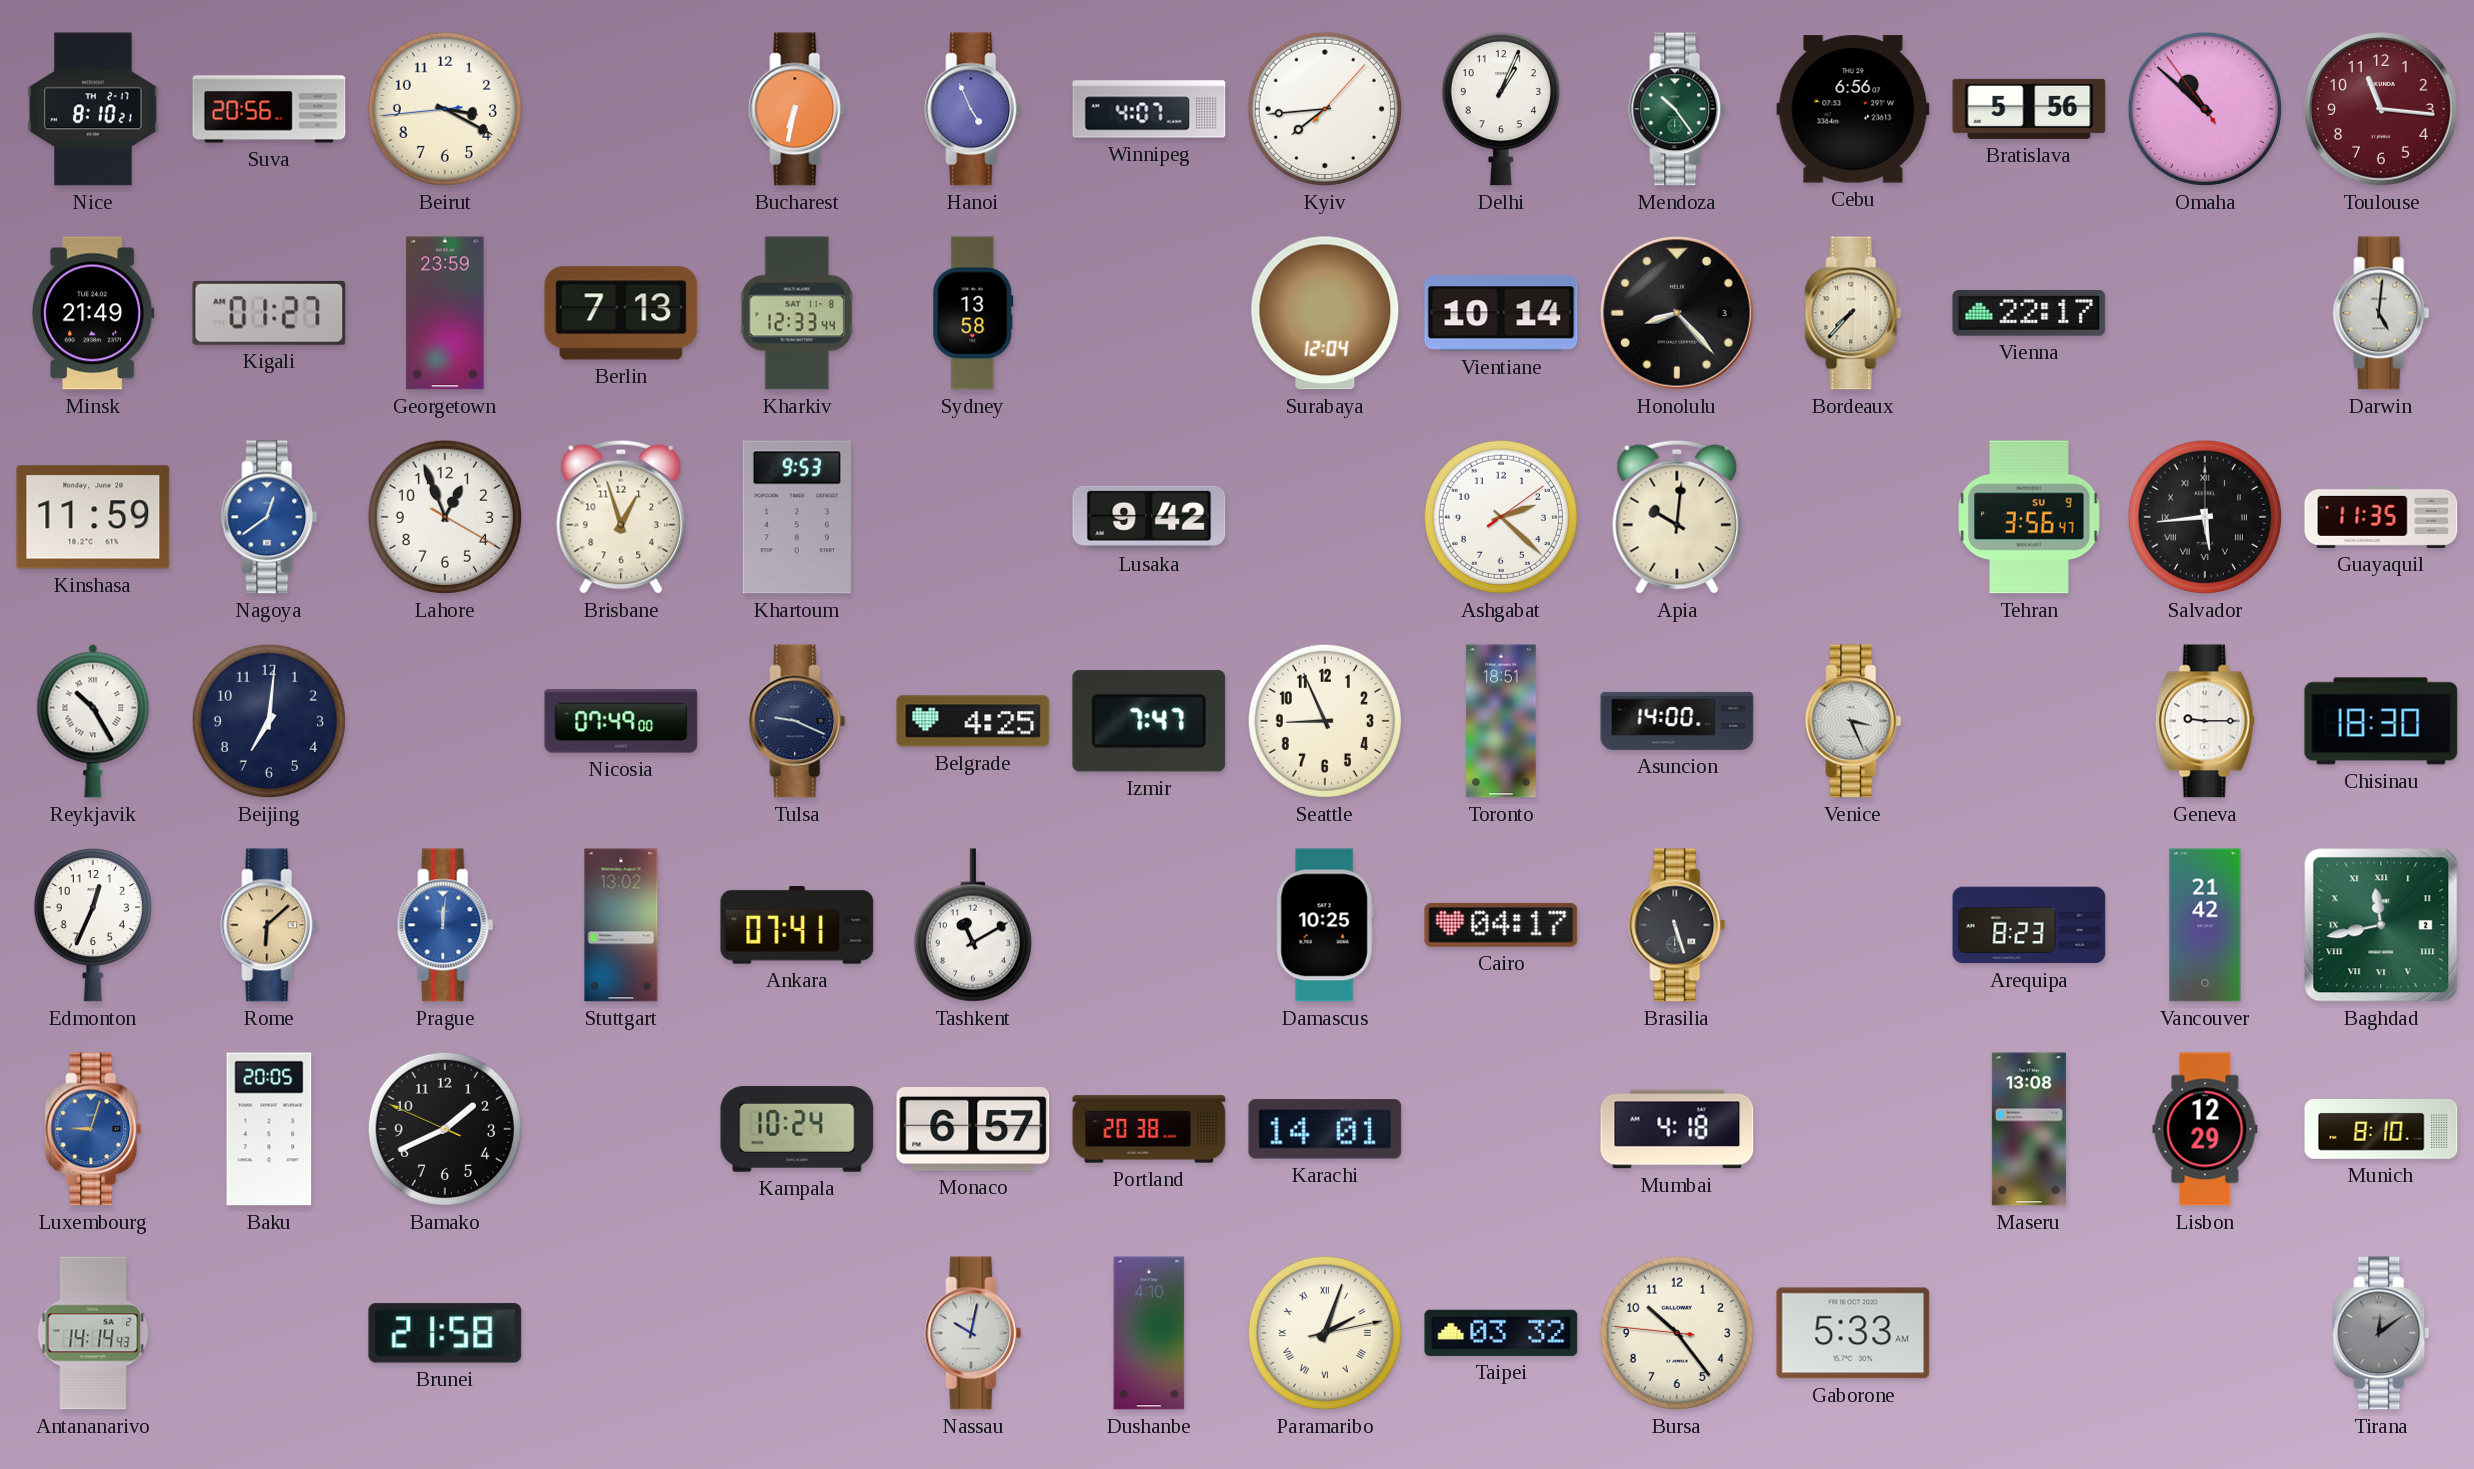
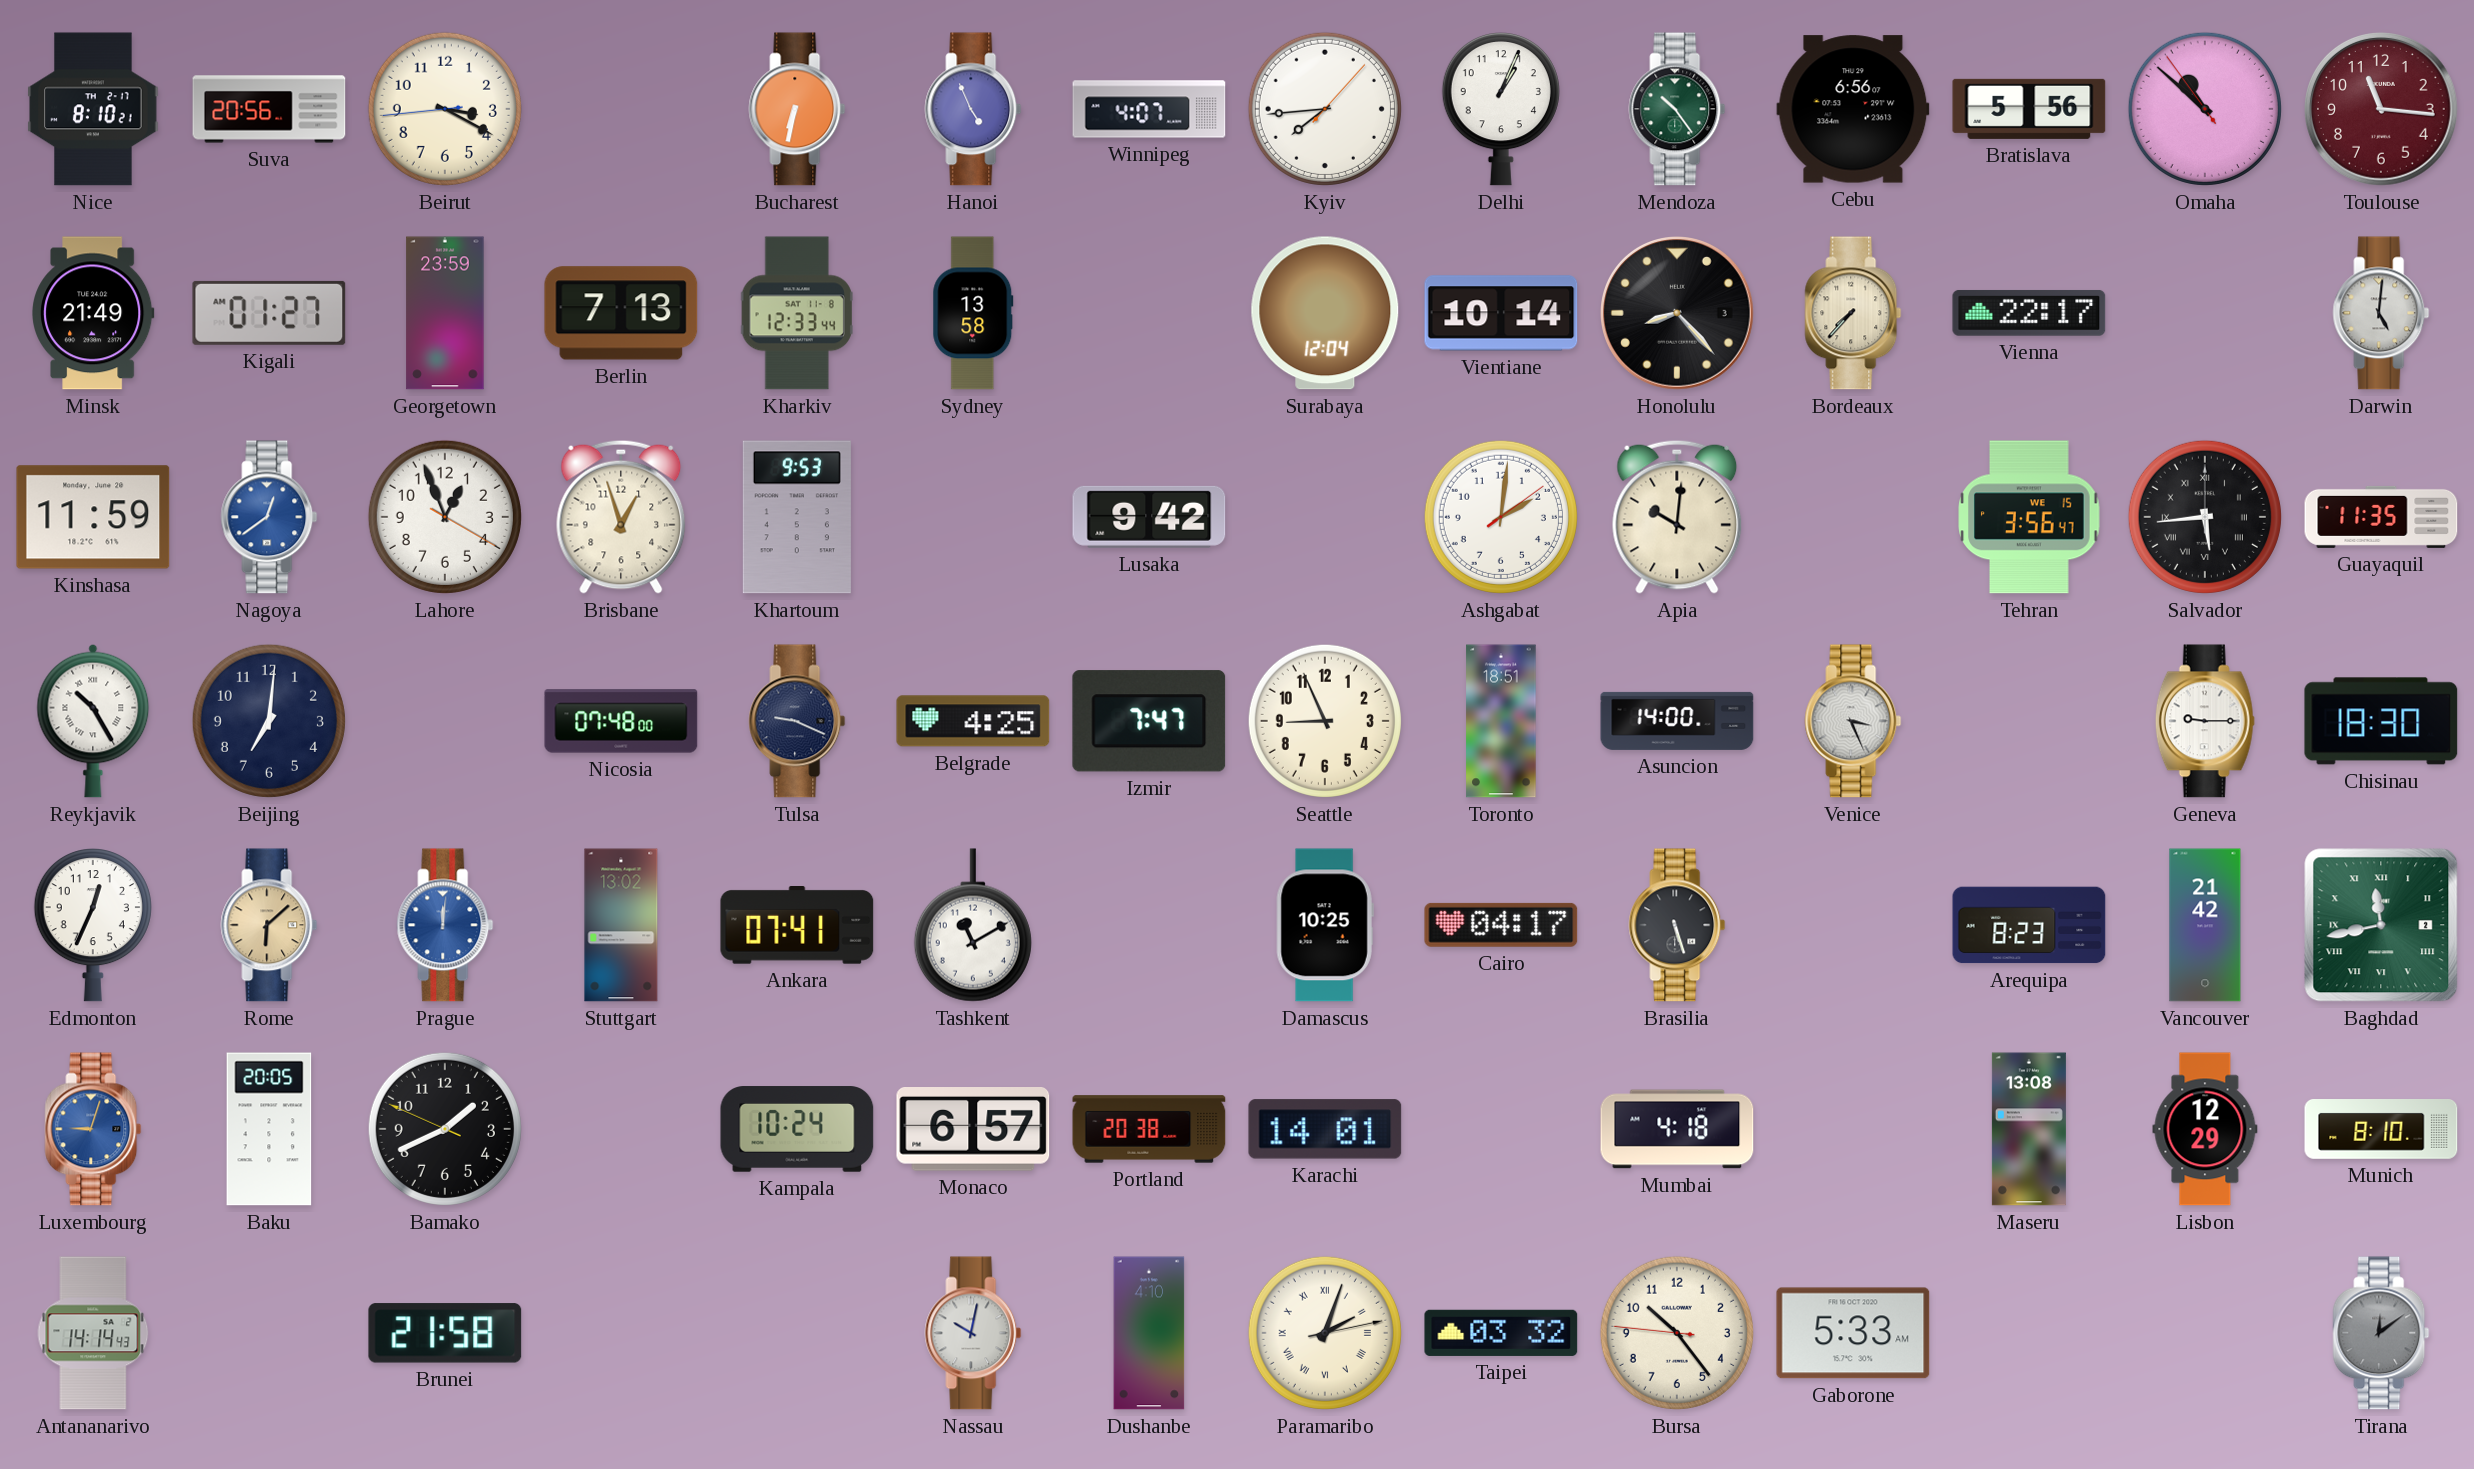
Ashgabat: 2:22 -> 2:01 (1501, 517)
Tehran date: SU 9 -> WE 15 (2029, 517)
Nicosia: 07:49 -> 07:48 (621, 721)
